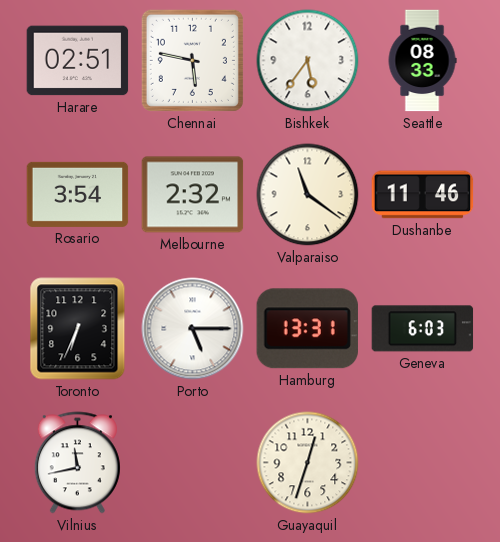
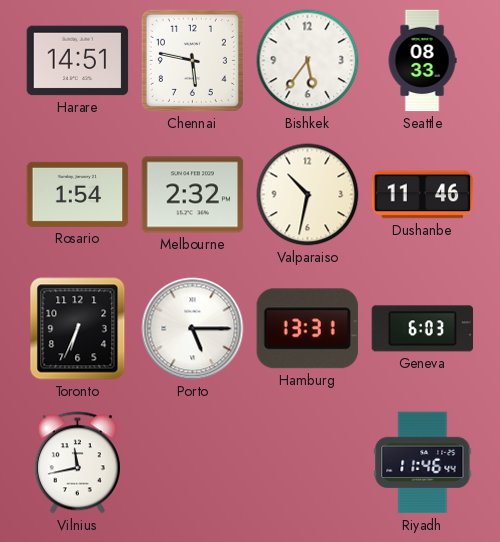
Harare: 02:51 -> 14:51 (78, 61)
Rosario: 3:54 -> 1:54 (78, 194)
Valparaiso: 11:21 -> 10:32 (308, 195)
Guayaquil: 12:33 -> none (308, 463)
Riyadh: none -> 11:46 (423, 463)
